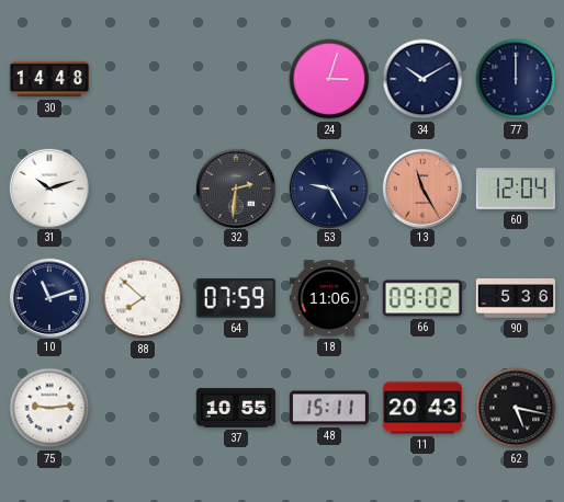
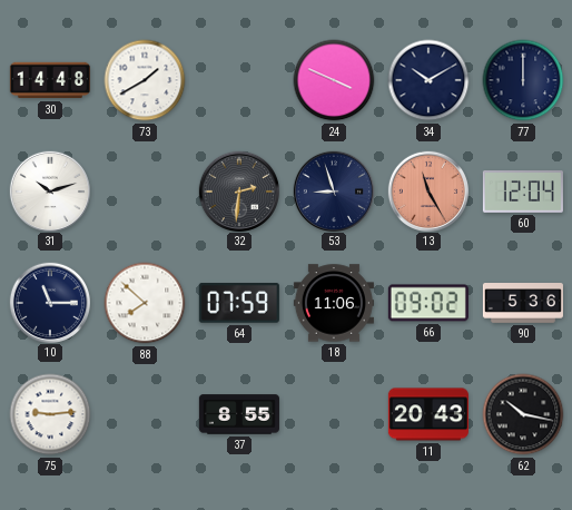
73: none -> 1:40 (145, 80)
24: 3:03 -> 3:49 (334, 80)
53: 9:25 -> 8:57 (333, 190)
10: 11:12 -> 11:15 (49, 302)
37: 10:55 -> 8:55 (239, 414)
48: 15:11 -> none (329, 408)
62: 5:17 -> 10:17 (523, 414)
